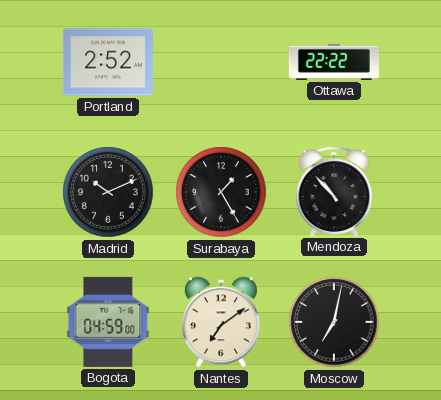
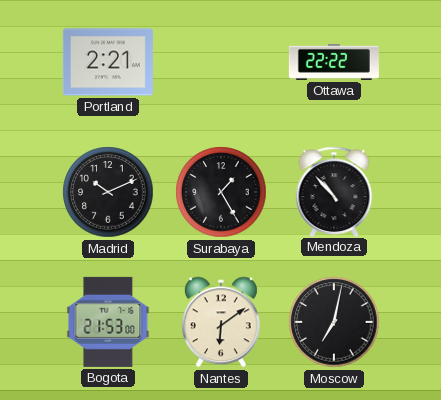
Portland: 2:52 -> 2:21 (108, 62)
Bogota: 04:59 -> 21:53 (108, 322)
Nantes: 7:09 -> 6:09 (221, 322)
